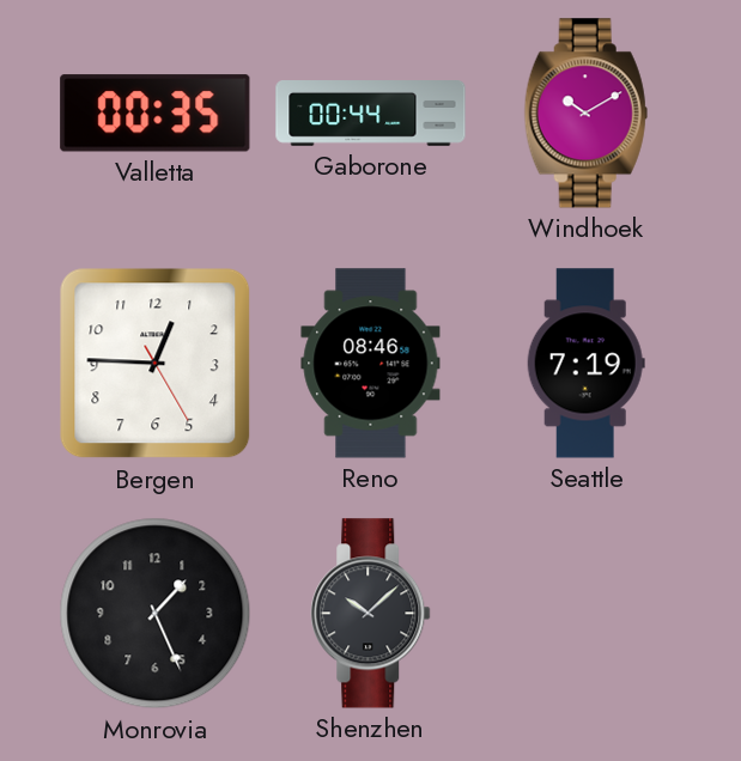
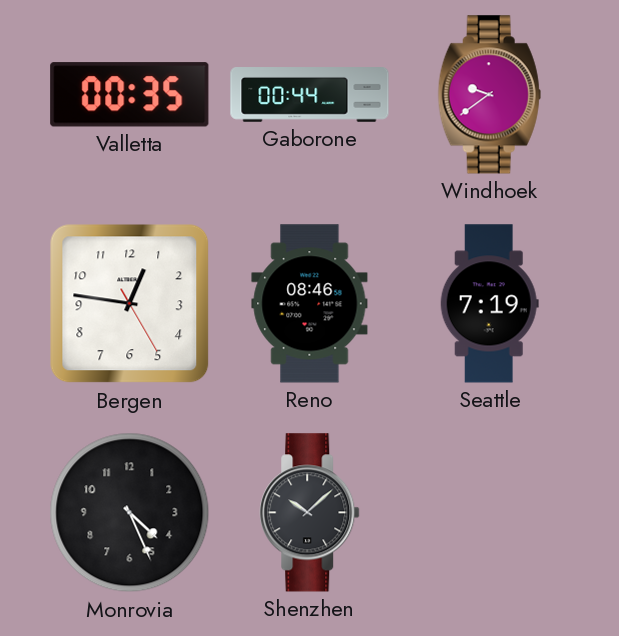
Windhoek: 10:10 -> 9:39 (489, 95)
Bergen: 12:45 -> 12:46 (130, 304)
Monrovia: 1:26 -> 4:26 (130, 513)
